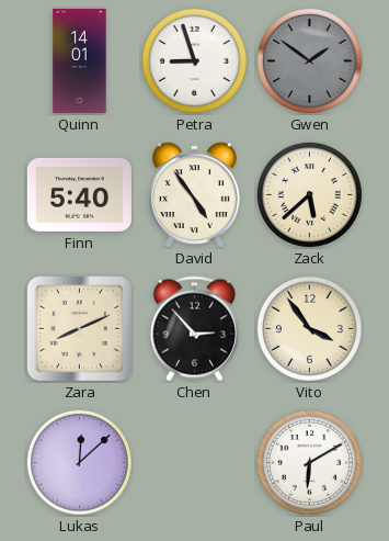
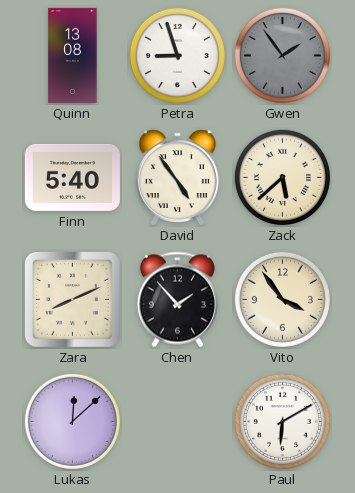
Quinn: 14:01 -> 13:08 (73, 55)
Gwen: 1:51 -> 1:54 (282, 55)
Chen: 2:53 -> 1:53 (177, 300)
